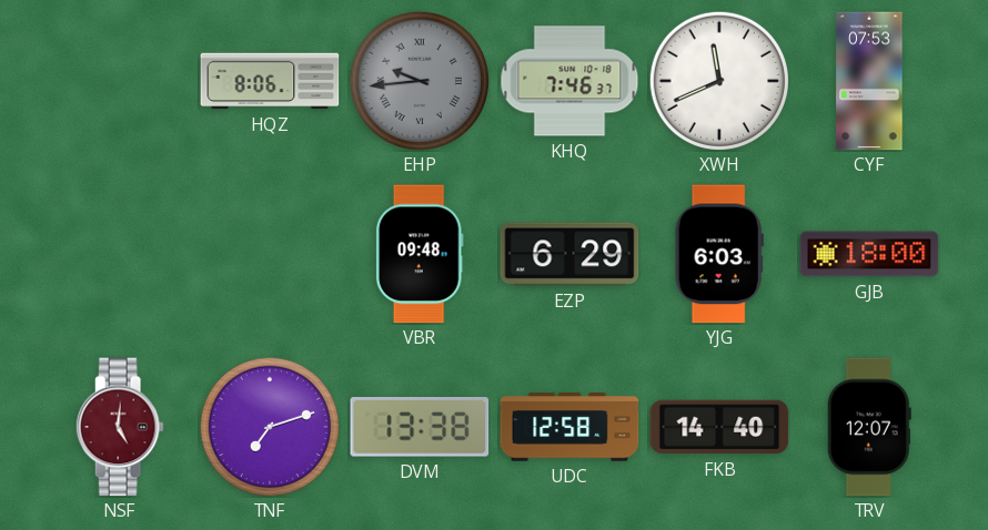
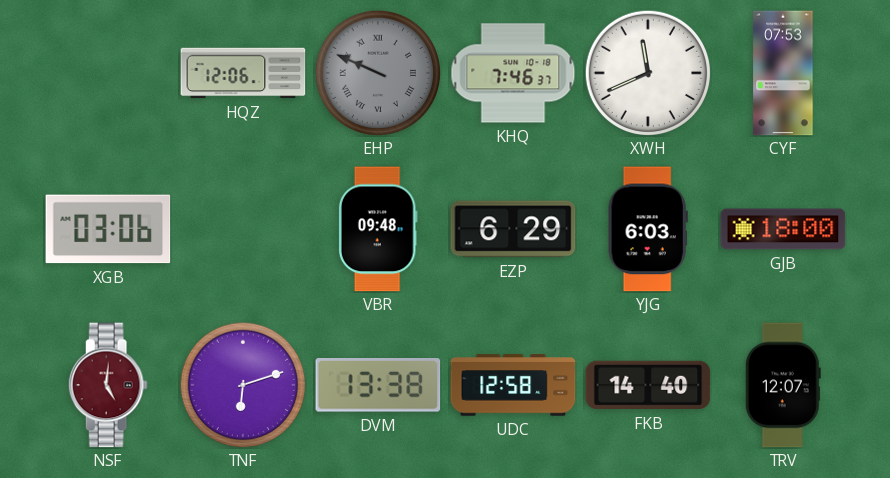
HQZ: 8:06 -> 12:06 (243, 73)
EHP: 9:44 -> 9:49 (377, 72)
XGB: none -> 03:06 (108, 229)
TNF: 7:12 -> 6:12 (242, 384)
